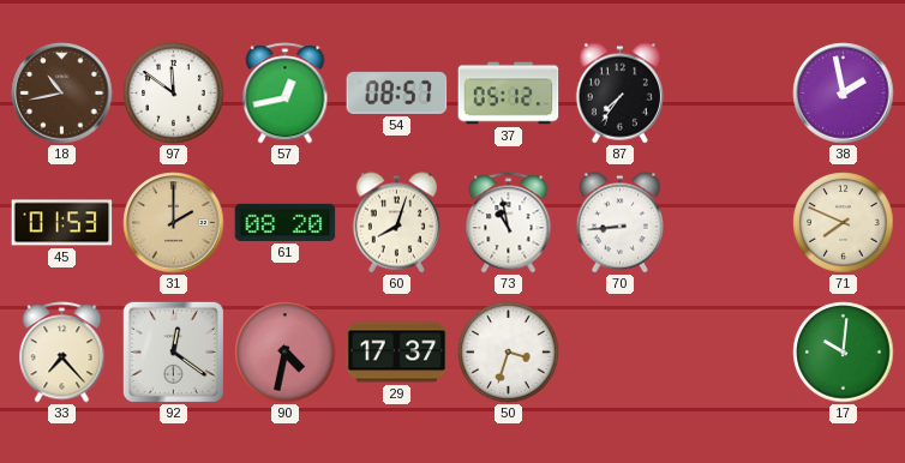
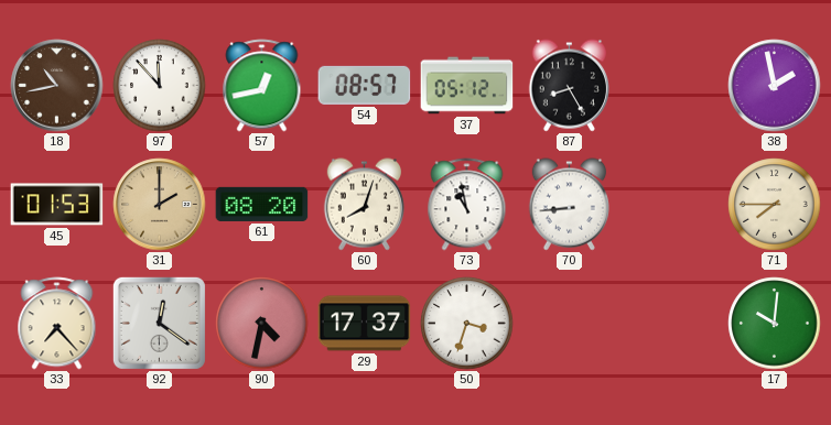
97: 11:51 -> 11:53 (160, 86)
87: 7:36 -> 8:25 (569, 86)
71: 7:49 -> 7:45 (775, 205)
